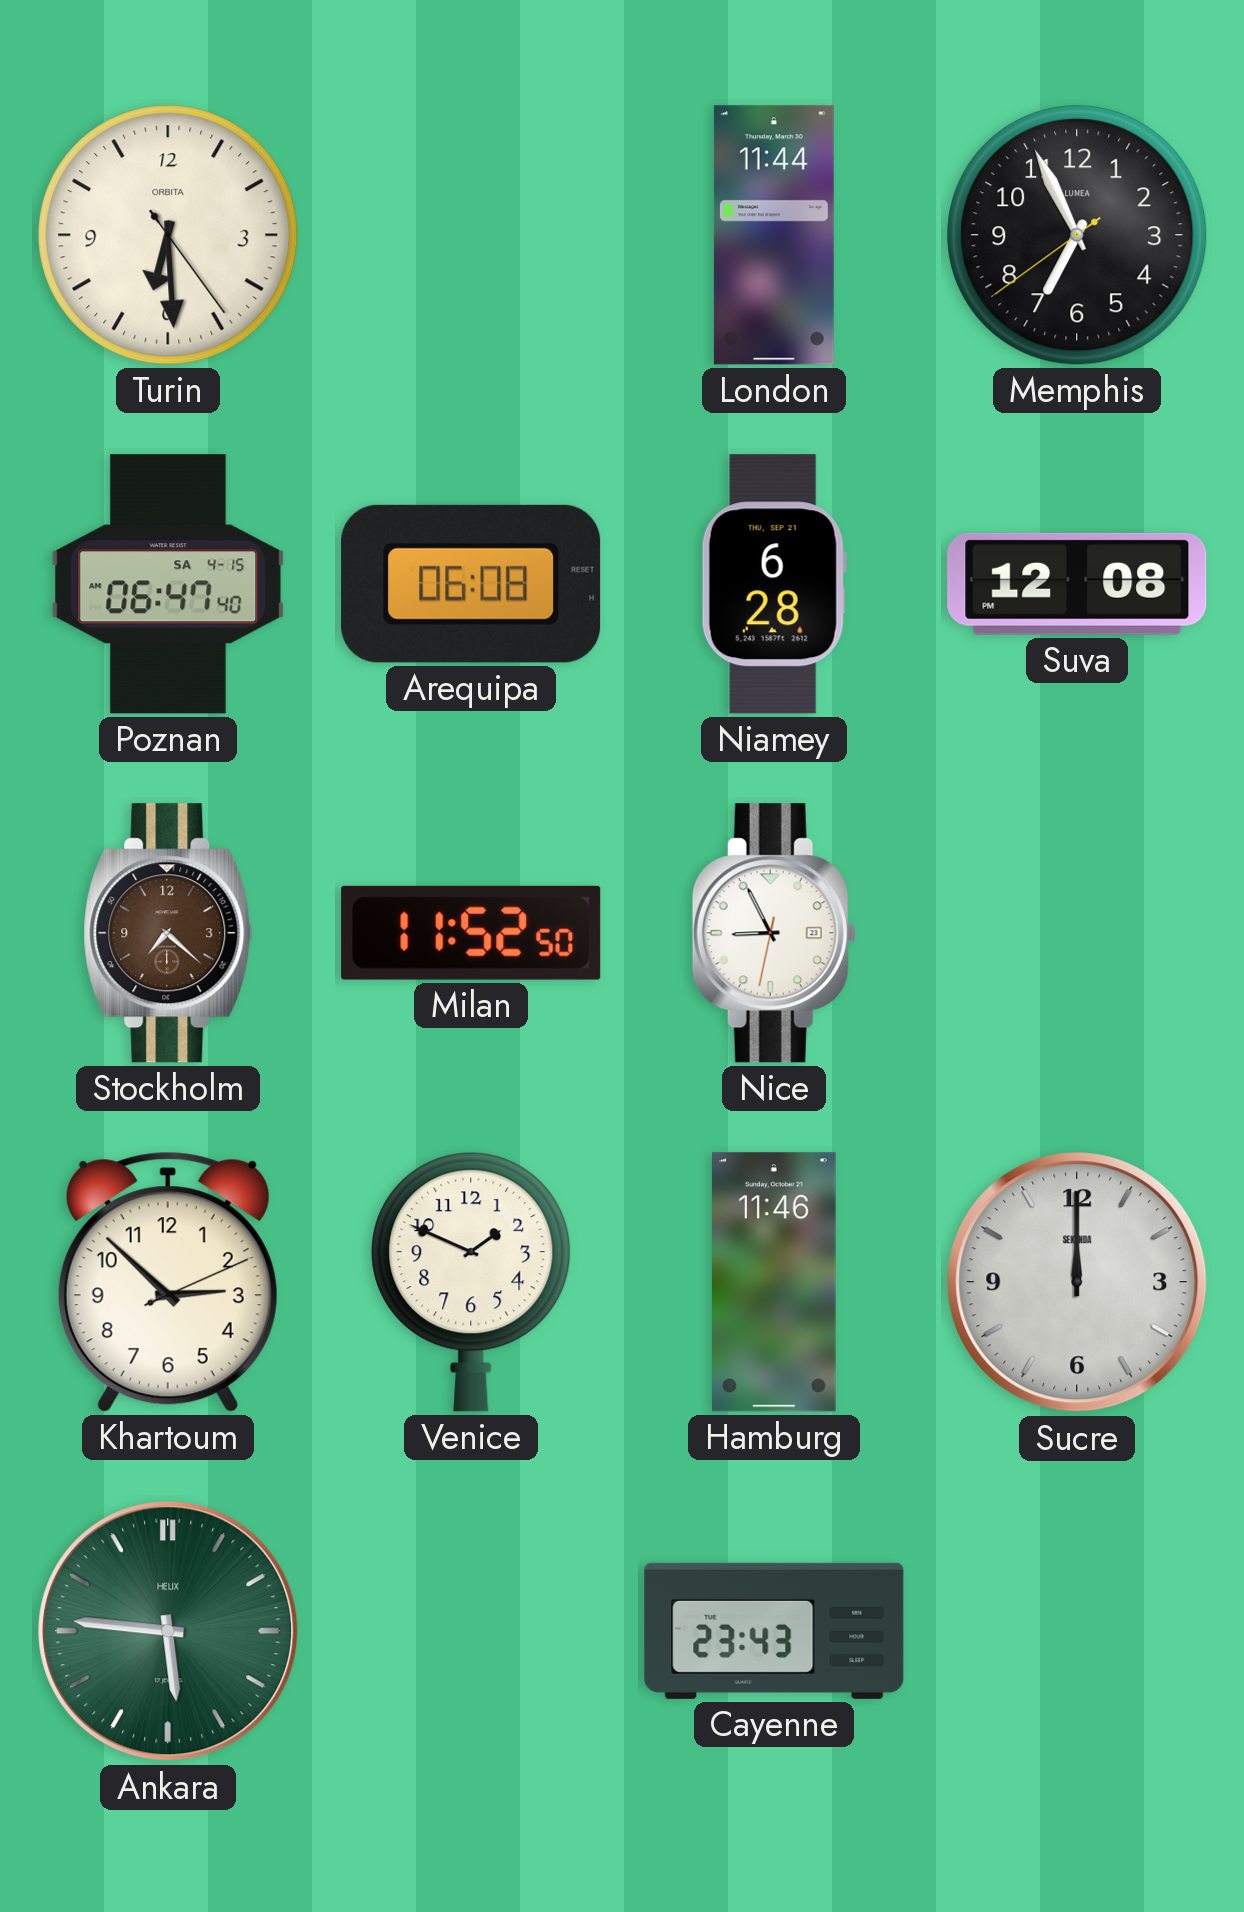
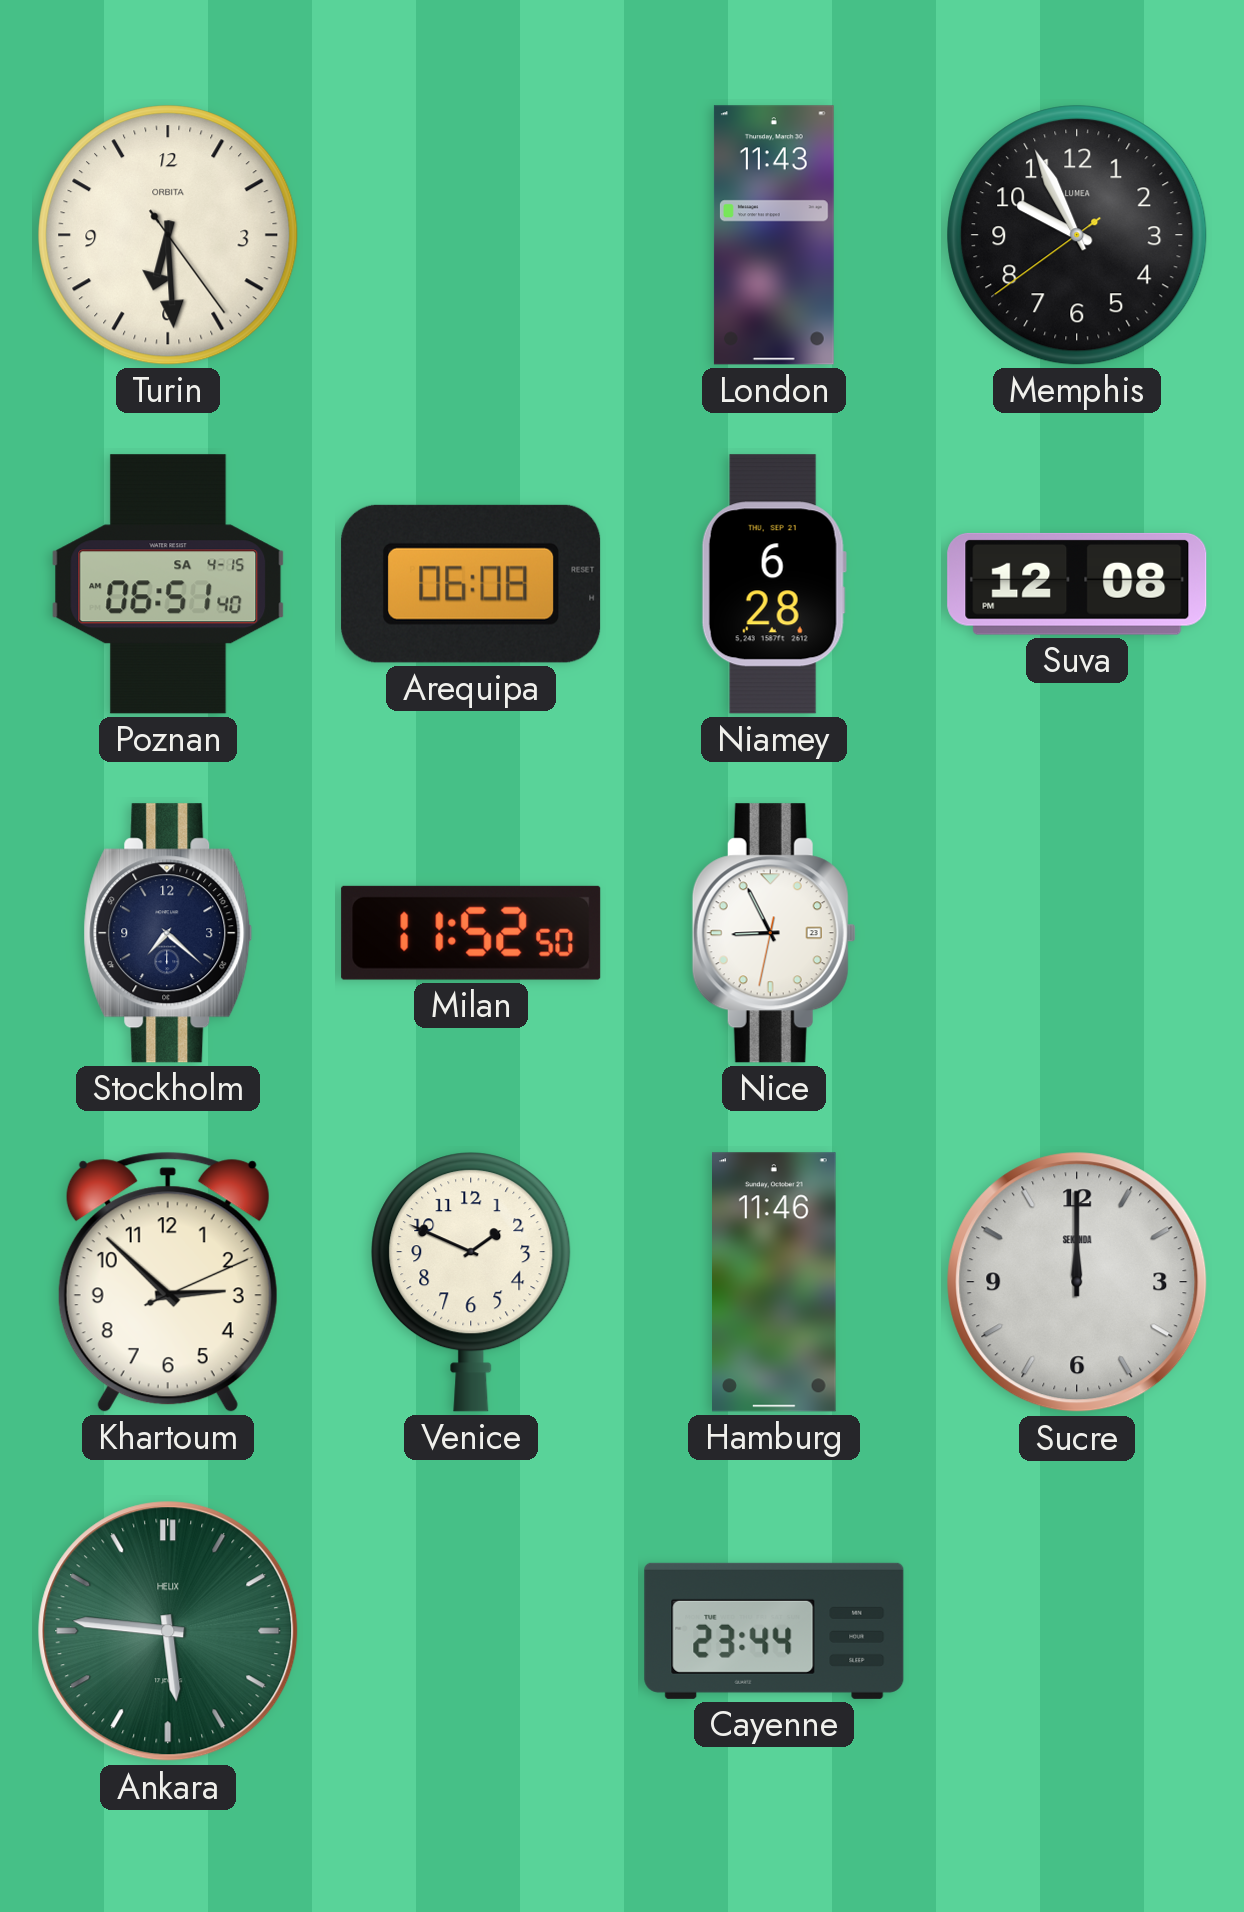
London: 11:44 -> 11:43 (774, 235)
Memphis: 6:55 -> 9:55 (1077, 235)
Poznan: 06:47 -> 06:51 (168, 584)
Stockholm dial: brown -> navy (168, 933)
Cayenne: 23:43 -> 23:44 (774, 1631)
